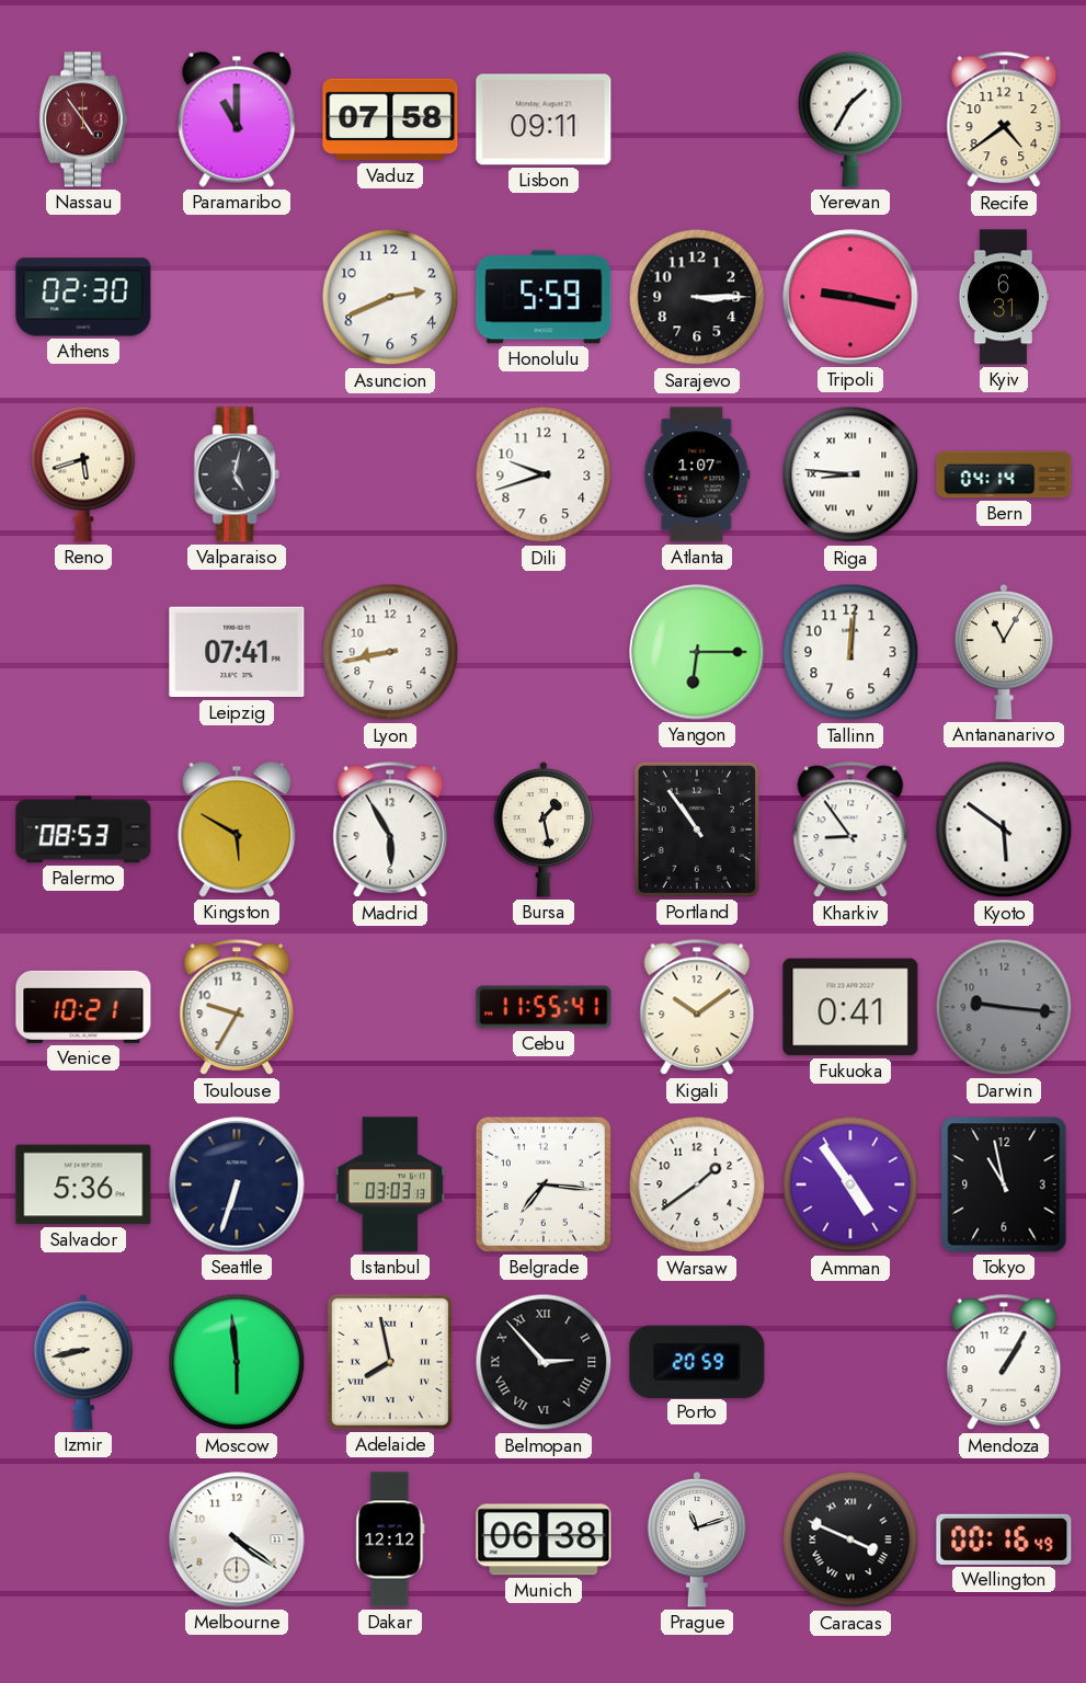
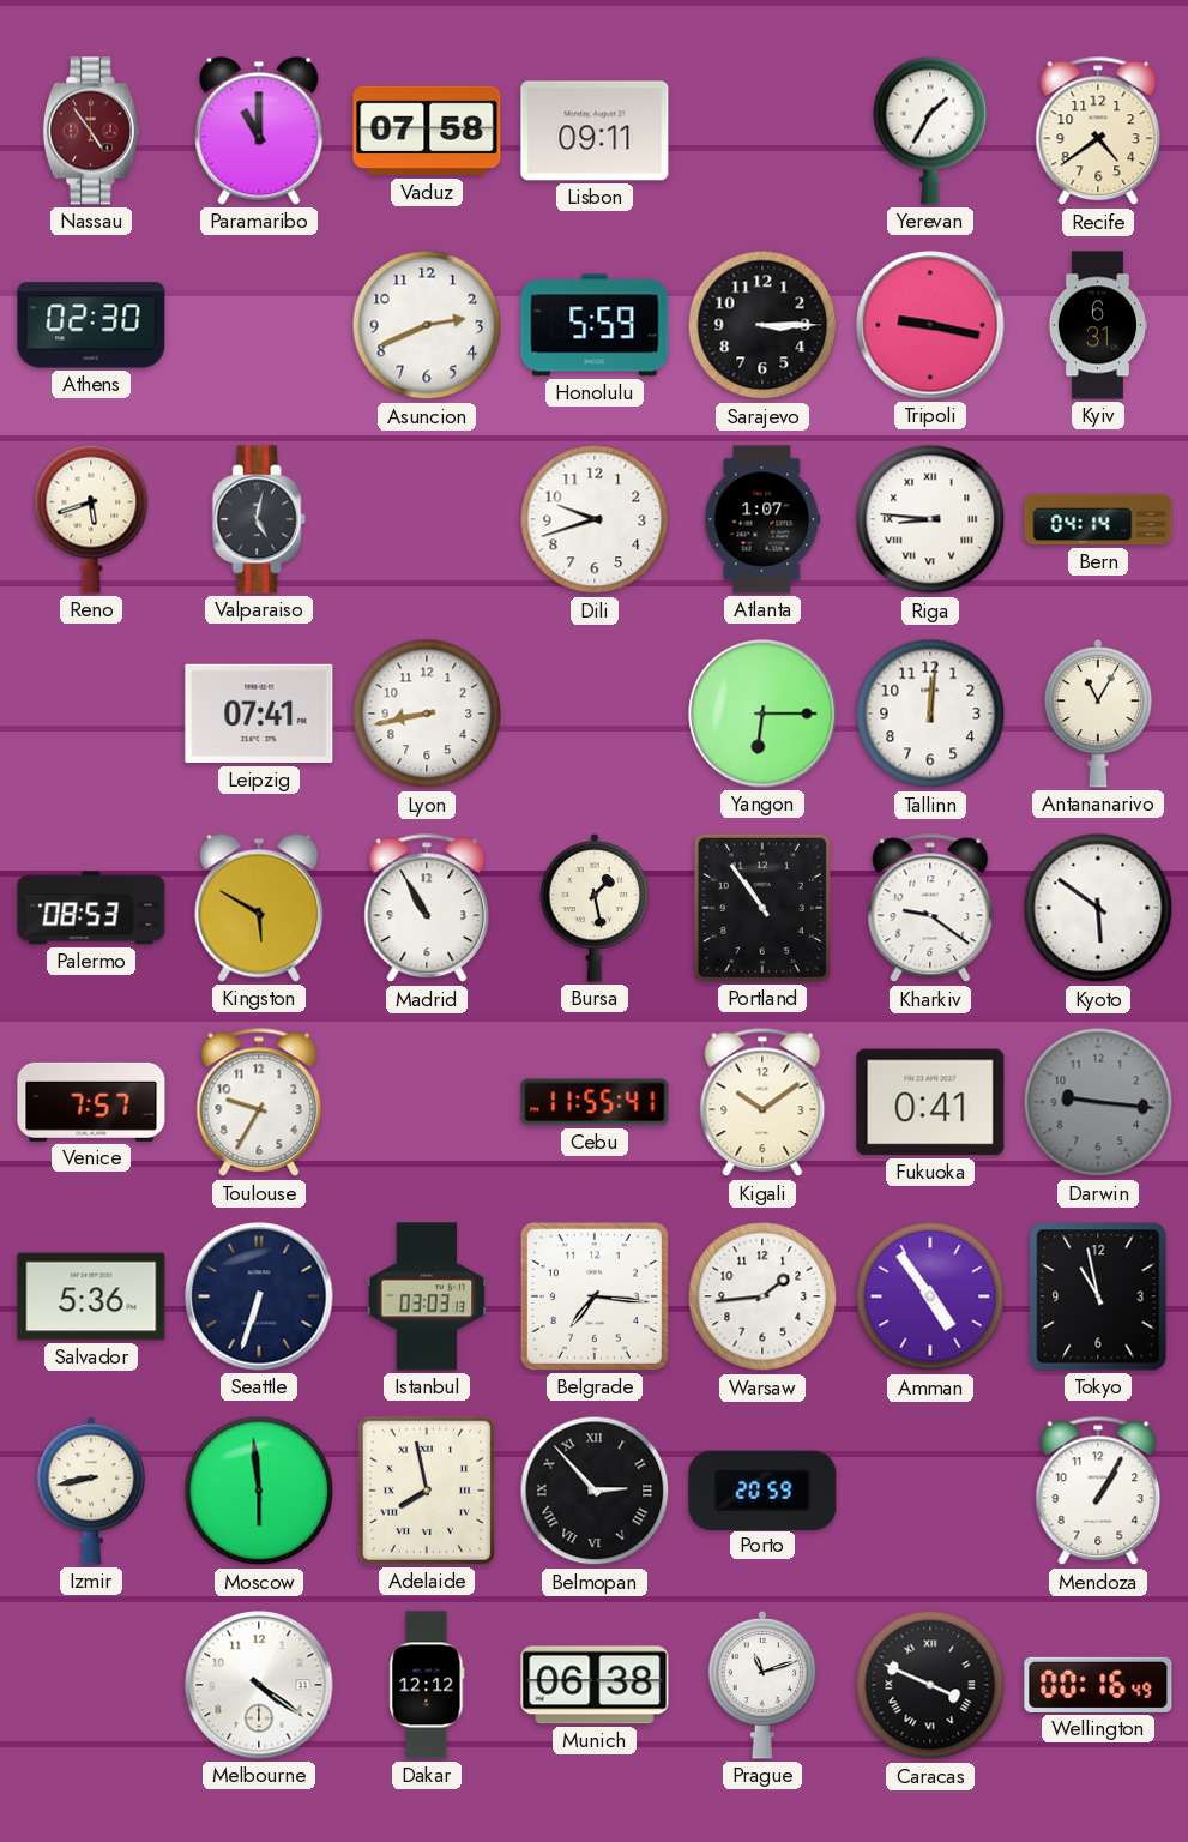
Madrid: 5:55 -> 10:55 (427, 908)
Kharkiv: 8:54 -> 9:21 (930, 908)
Venice: 10:21 -> 7:57 (91, 1102)
Warsaw: 1:39 -> 1:44 (762, 1296)
